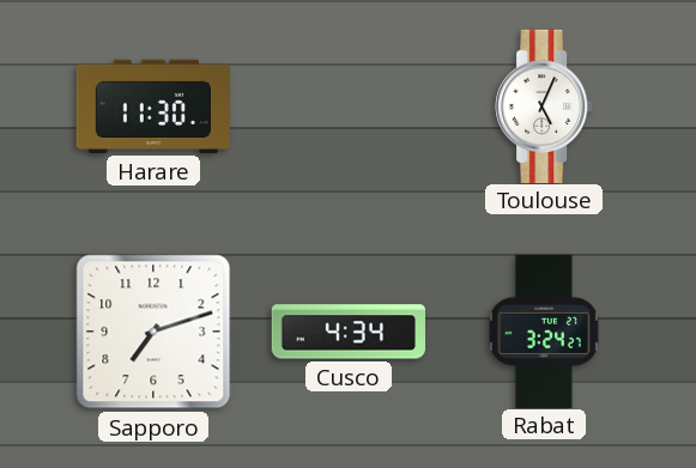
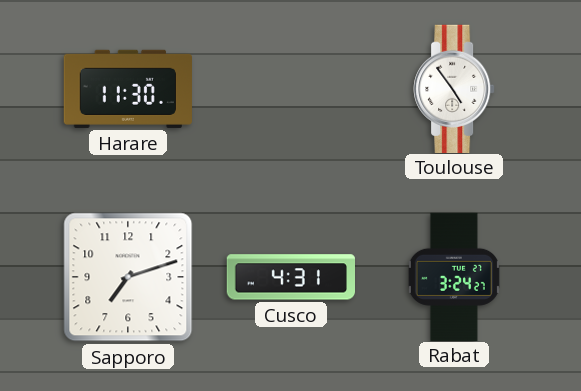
Toulouse: 5:04 -> 4:54 (454, 88)
Cusco: 4:34 -> 4:31 (290, 277)
